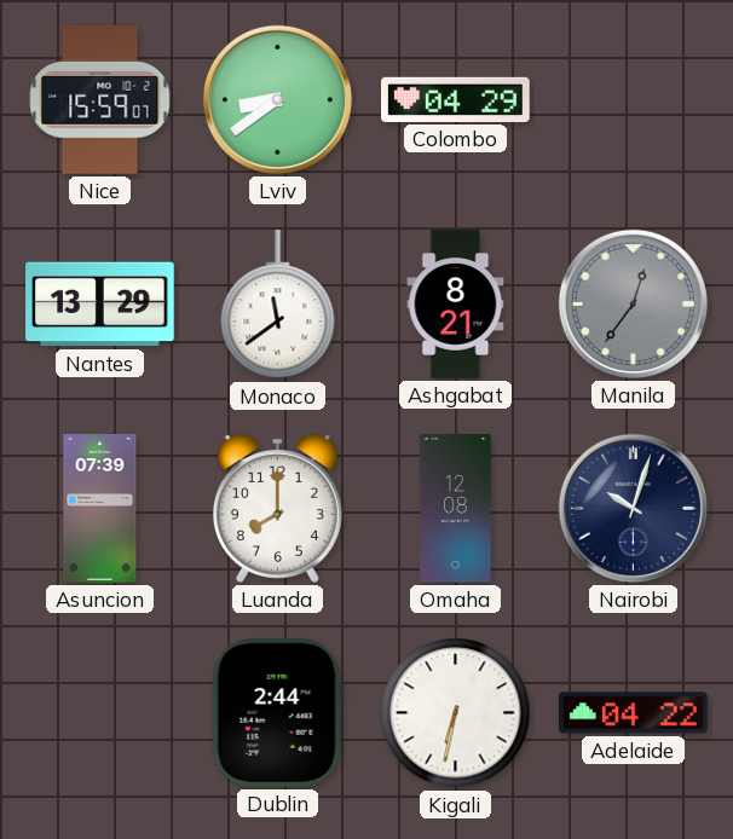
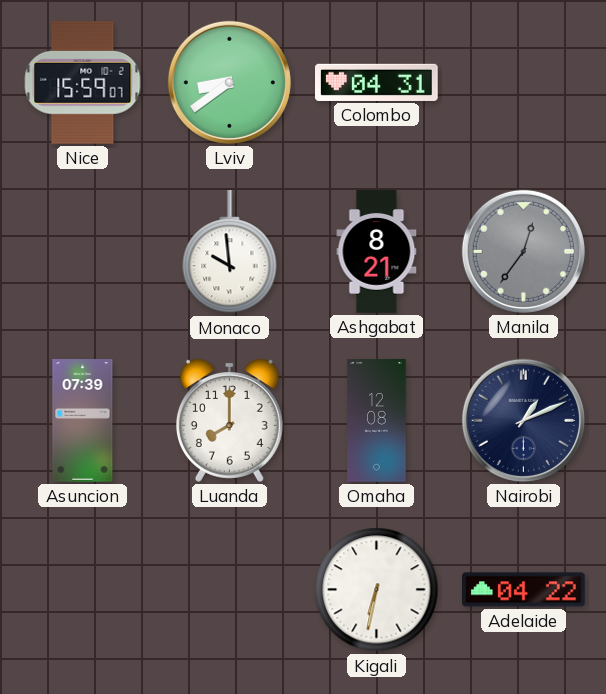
Colombo: 04:29 -> 04:31 (377, 82)
Nantes: 13:29 -> none (100, 305)
Monaco: 11:39 -> 9:59 (230, 252)
Nairobi: 10:03 -> 1:11 (523, 420)
Dublin: 2:44 -> none (277, 713)
